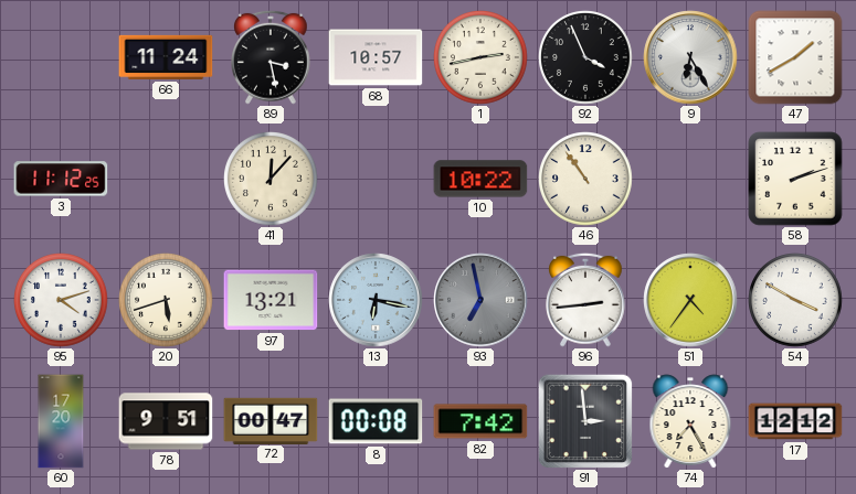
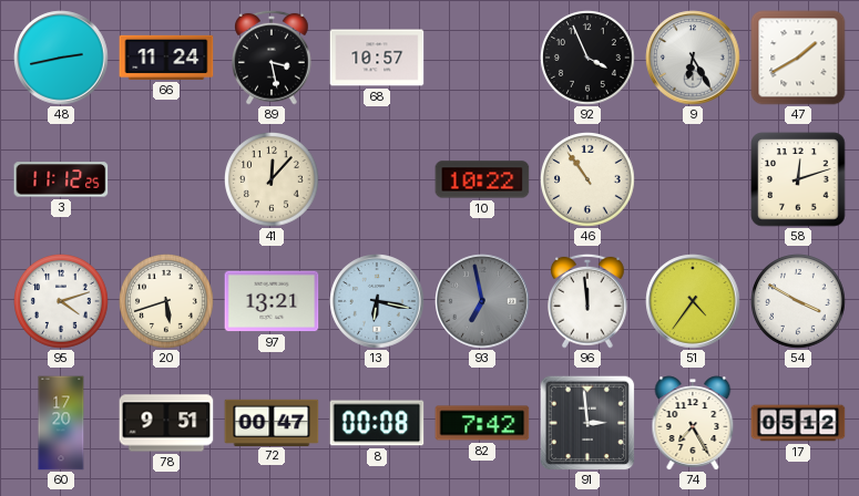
48: none -> 2:43 (61, 58)
1: 2:43 -> none (482, 58)
58: 2:12 -> 12:12 (798, 179)
96: 2:44 -> 11:59 (589, 301)
17: 12:12 -> 05:12 (798, 423)
